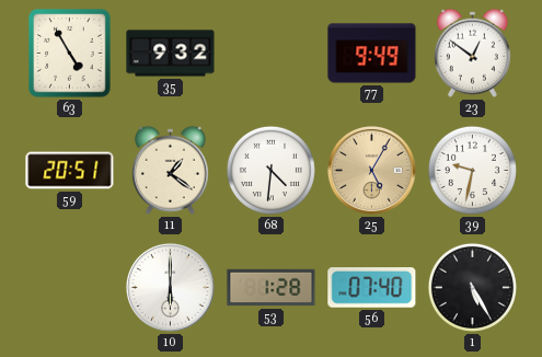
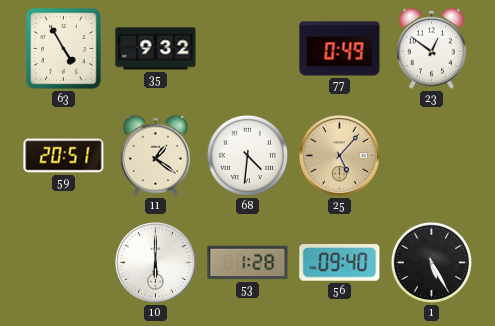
77: 9:49 -> 0:49 (340, 49)
25: 5:05 -> 5:07 (339, 155)
39: 9:32 -> none (472, 170)
56: 07:40 -> 09:40 (340, 263)
